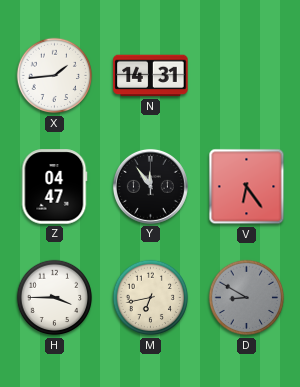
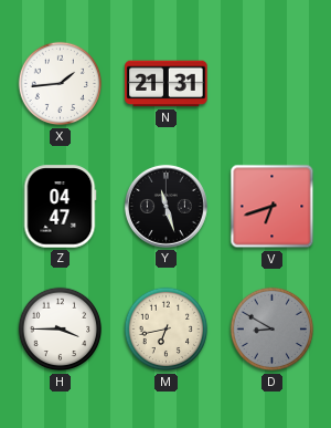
N: 14:31 -> 21:31 (167, 84)
Y: 11:54 -> 11:27 (165, 206)
V: 6:24 -> 6:42 (273, 207)
